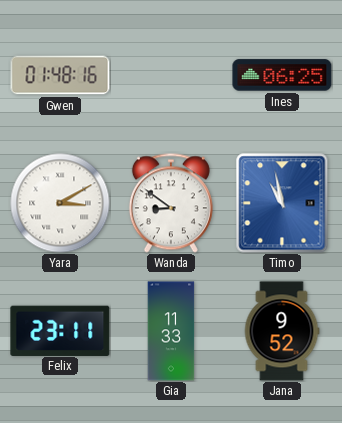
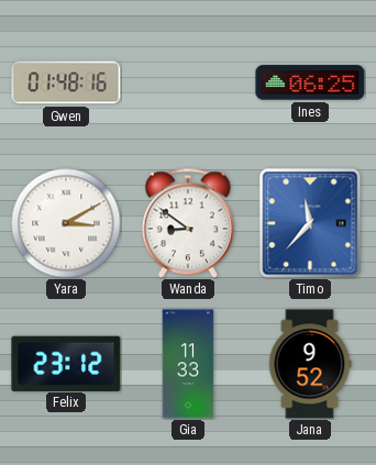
Timo: 10:58 -> 11:37 (310, 223)
Felix: 23:11 -> 23:12 (66, 363)
